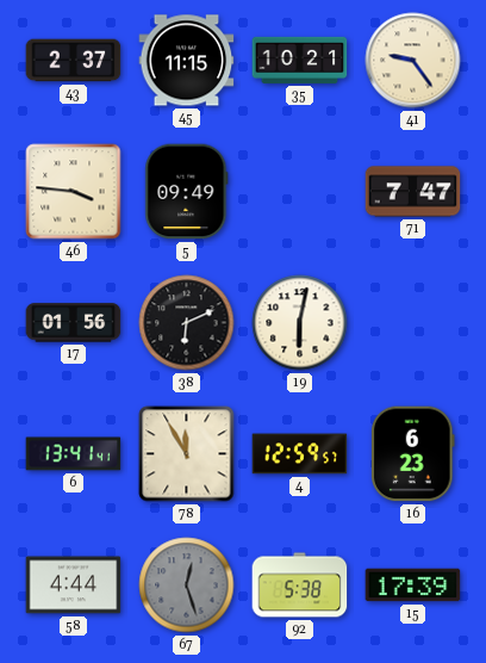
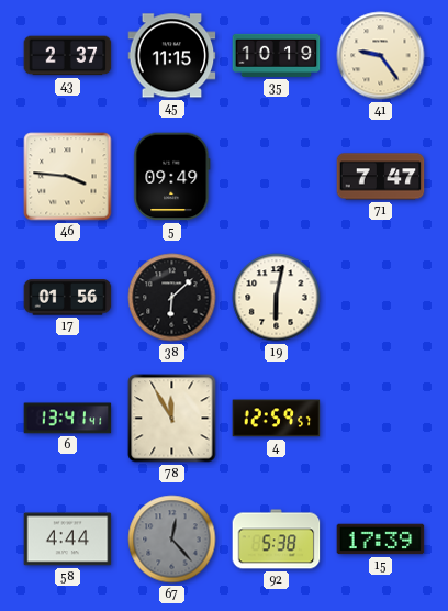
35: 10:21 -> 10:19 (277, 55)
38: 6:11 -> 6:08 (172, 298)
16: 6:23 -> none (413, 454)
67: 12:27 -> 12:23 (172, 540)
